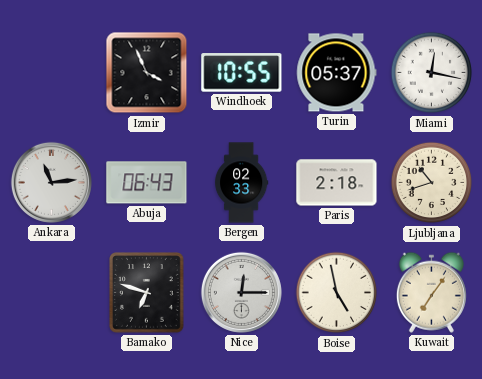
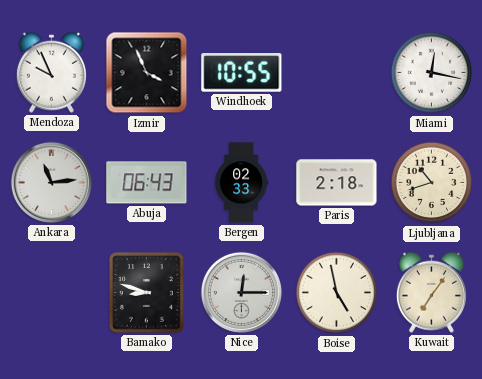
Mendoza: none -> 9:56 (51, 72)
Turin: 05:37 -> none (337, 73)
Bamako: 6:48 -> 8:48 (147, 293)
